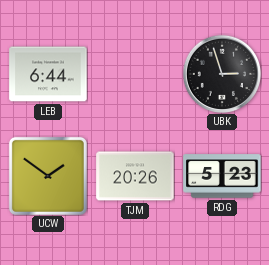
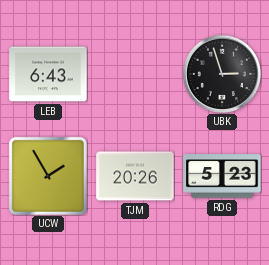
LEB: 6:44 -> 6:43 (48, 74)
UCW: 1:51 -> 1:55 (48, 176)
